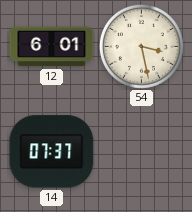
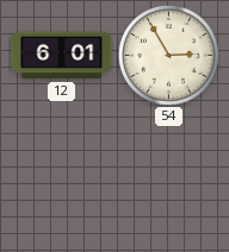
54: 3:28 -> 2:55 (168, 55)
14: 07:37 -> none (52, 152)
